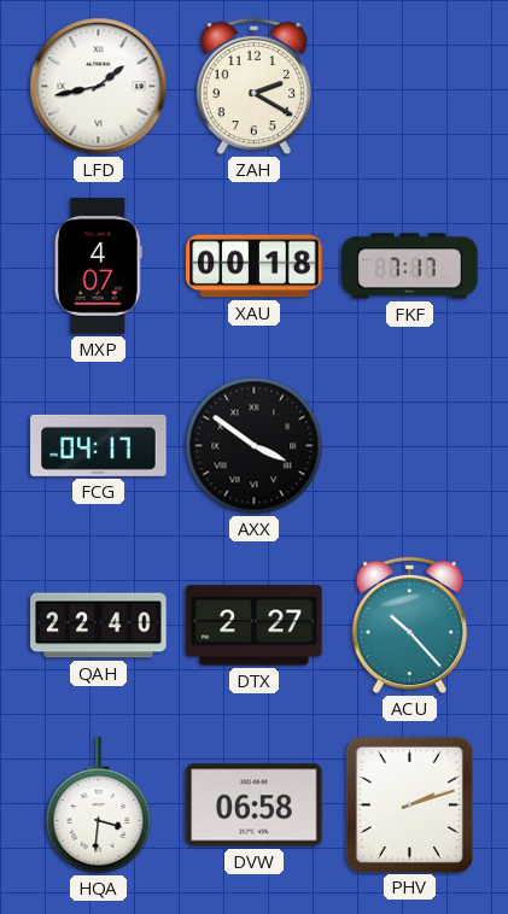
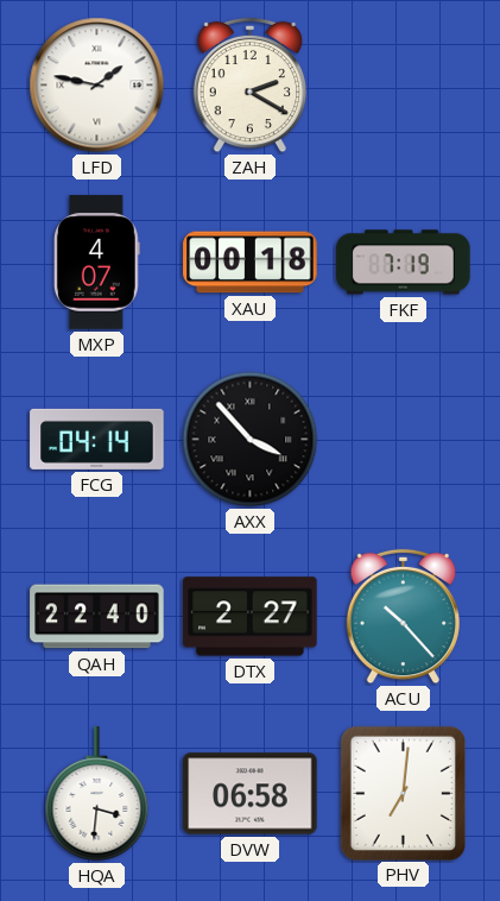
LFD: 1:43 -> 1:47 (97, 86)
FKF: 7:17 -> 7:19 (404, 263)
FCG: 04:17 -> 04:14 (97, 439)
AXX: 3:51 -> 3:53 (251, 440)
PHV: 2:12 -> 7:01 (403, 793)
